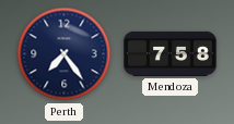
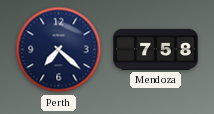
Perth: 7:24 -> 7:22 (59, 50)
